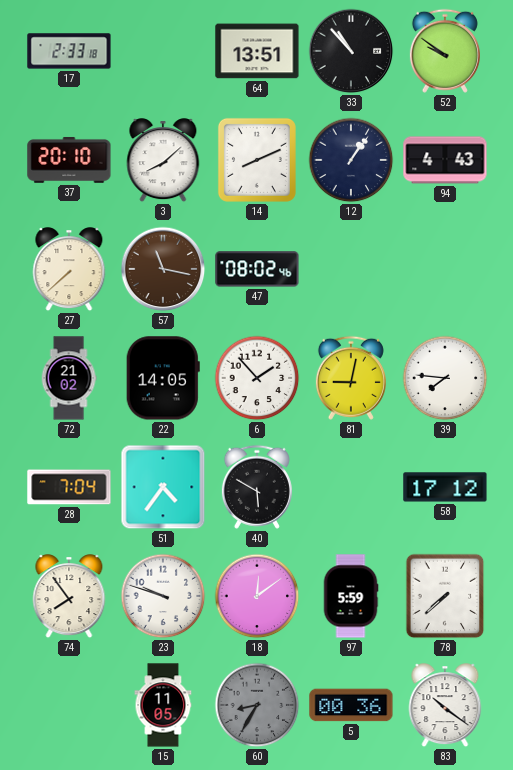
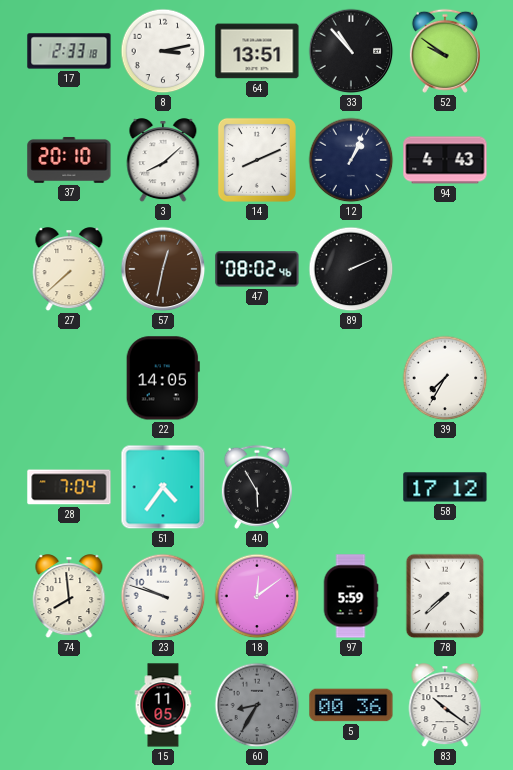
8: none -> 3:13 (163, 51)
12: 1:06 -> 1:04 (351, 160)
57: 11:17 -> 12:32 (163, 269)
89: none -> 2:11 (351, 269)
72: 21:02 -> none (69, 378)
6: 1:53 -> none (257, 378)
81: 9:02 -> none (351, 378)
39: 7:46 -> 7:35 (445, 378)
40: 5:50 -> 5:55 (257, 487)
74: 7:54 -> 7:59 (69, 597)
